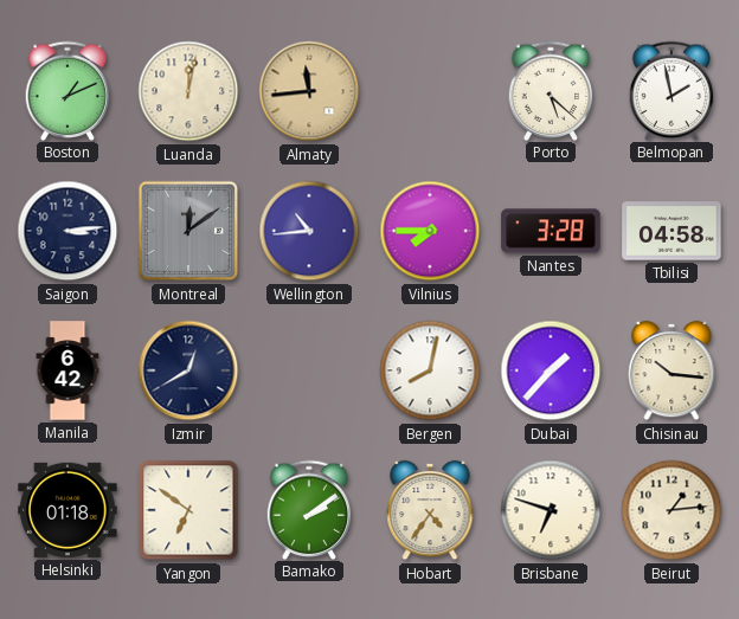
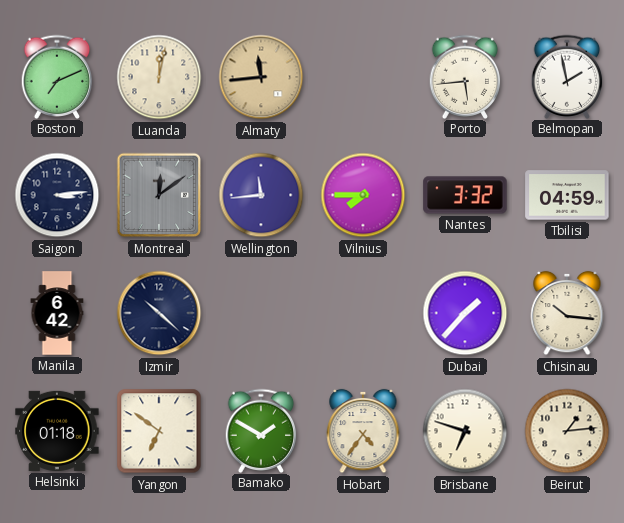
Boston: 1:11 -> 7:11 (57, 76)
Porto: 5:22 -> 5:44 (465, 76)
Wellington: 10:44 -> 11:44 (261, 195)
Nantes: 3:28 -> 3:32 (465, 195)
Tbilisi: 04:58 -> 04:59 (567, 195)
Izmir: 12:40 -> 10:22 (159, 313)
Bergen: 8:02 -> none (430, 370)
Bamako: 2:09 -> 1:50 (261, 430)
